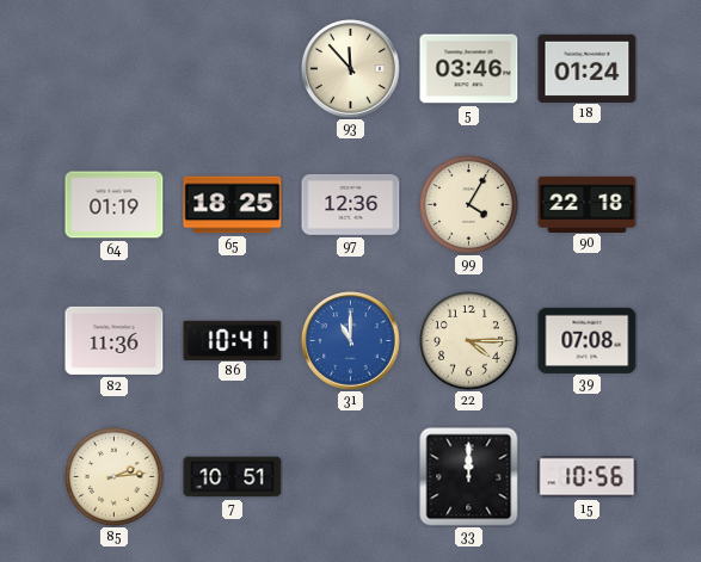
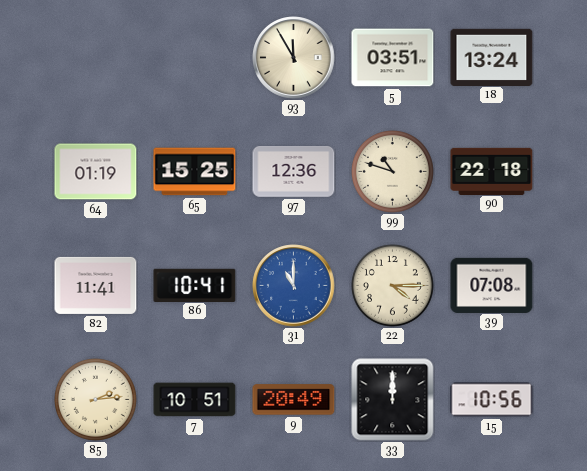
93: 11:53 -> 11:55 (294, 58)
5: 03:46 -> 03:51 (393, 58)
18: 01:24 -> 13:24 (492, 57)
65: 18:25 -> 15:25 (195, 172)
99: 4:05 -> 10:48 (392, 171)
82: 11:36 -> 11:41 (96, 285)
9: none -> 20:49 (294, 400)
